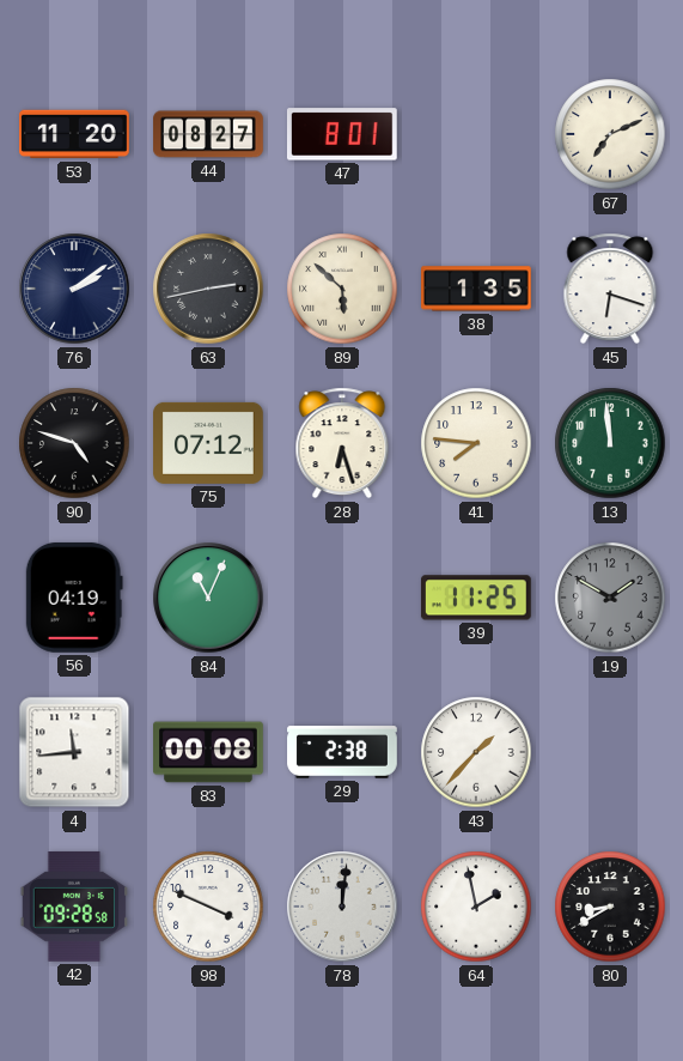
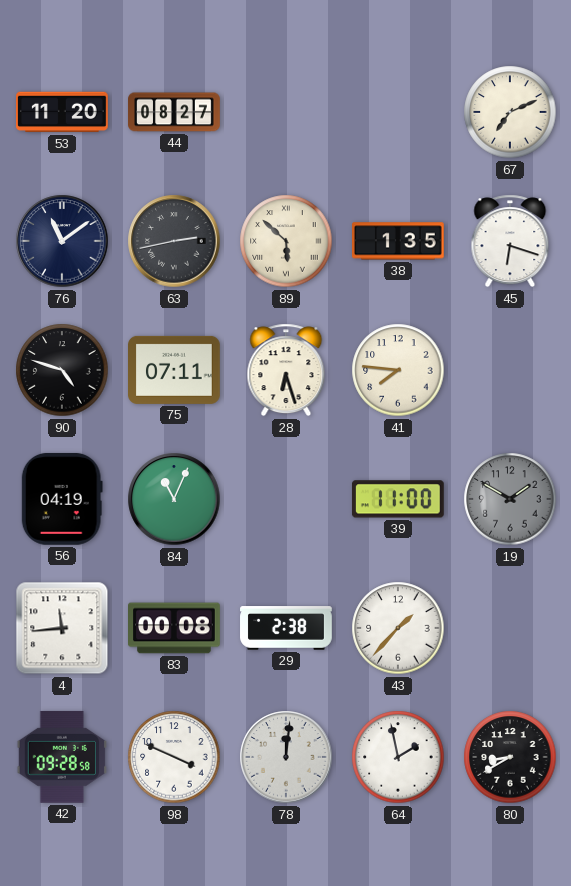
47: 8:01 -> none (342, 134)
76: 2:09 -> 11:09 (62, 241)
75: 07:12 -> 07:11 (175, 370)
13: 11:59 -> none (610, 443)
39: 11:25 -> 11:00 (398, 499)
